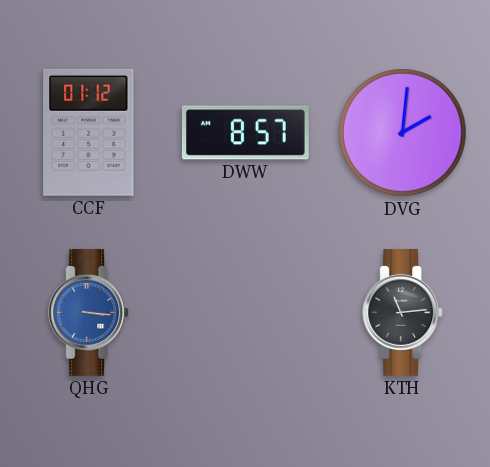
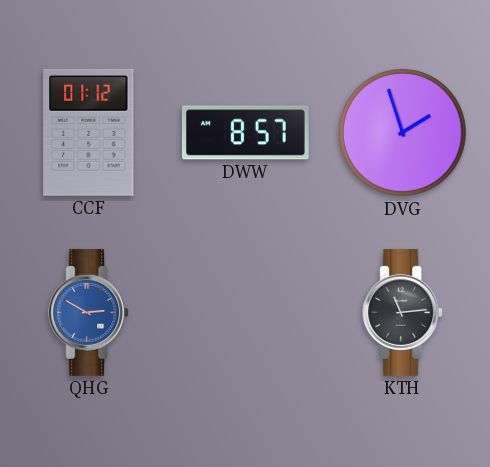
DVG: 2:01 -> 1:57 (403, 133)
QHG: 3:16 -> 2:50 (89, 313)
